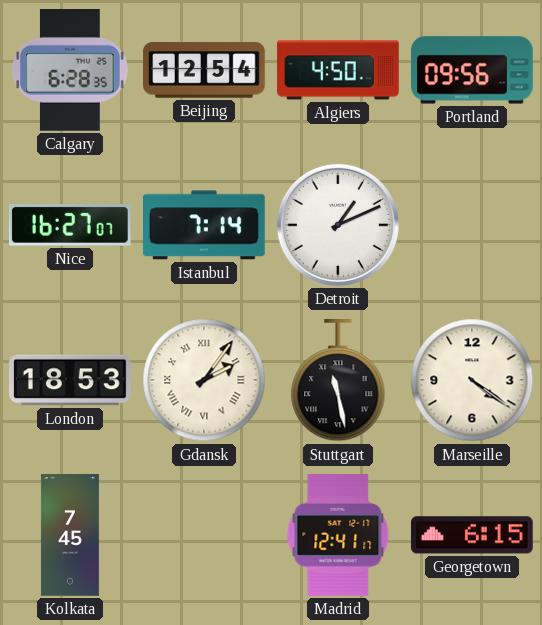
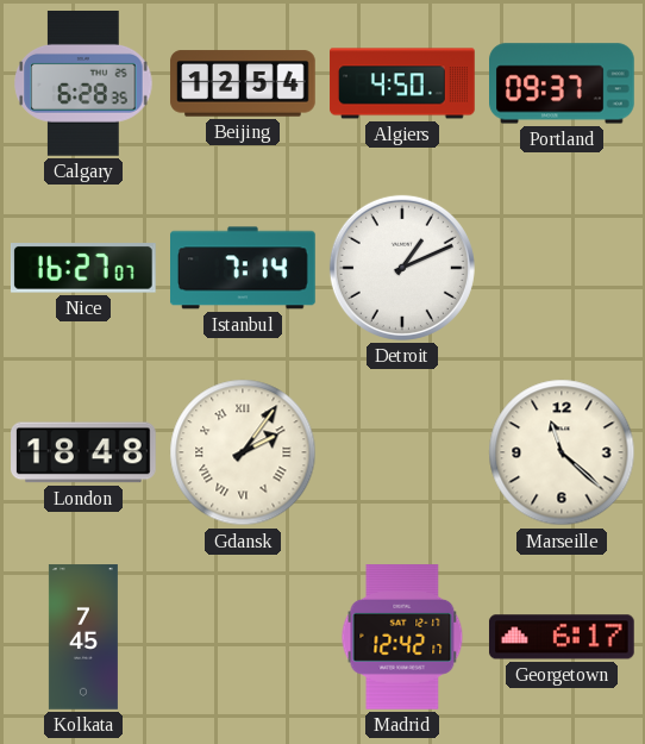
Portland: 09:56 -> 09:37 (563, 83)
London: 18:53 -> 18:48 (84, 452)
Stuttgart: 11:28 -> none (338, 381)
Marseille: 4:21 -> 11:22 (562, 452)
Madrid: 12:41 -> 12:42 (402, 638)
Georgetown: 6:15 -> 6:17 (562, 637)
